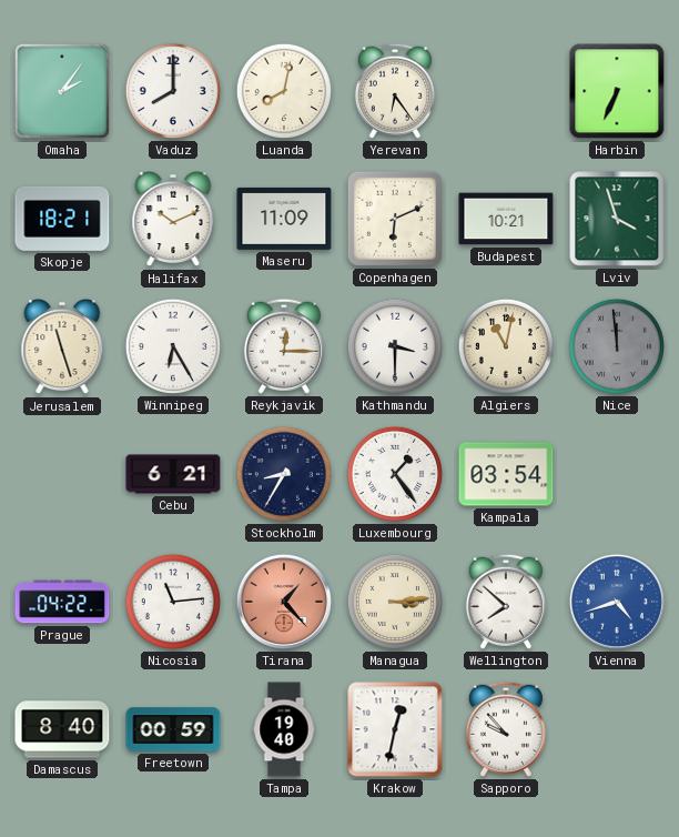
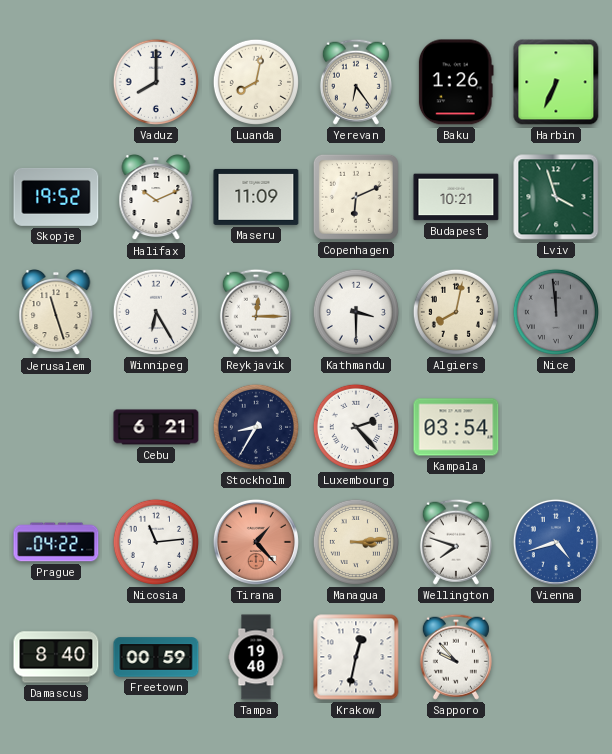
Omaha: 2:06 -> none (62, 91)
Baku: none -> 1:26 (456, 82)
Skopje: 18:21 -> 19:52 (56, 197)
Algiers: 11:02 -> 8:02 (456, 312)
Luxembourg: 1:24 -> 2:23 (356, 427)
Wellington: 7:52 -> 7:48 (456, 542)
